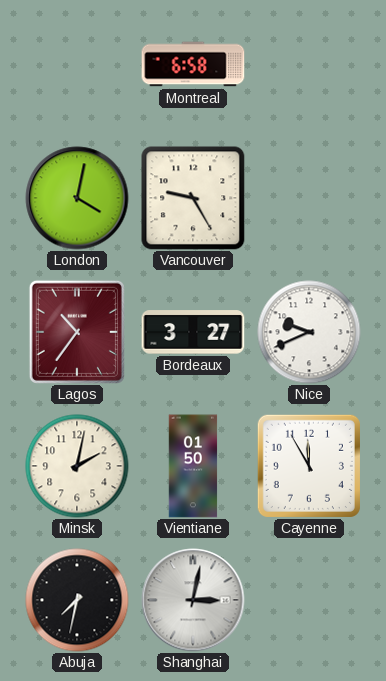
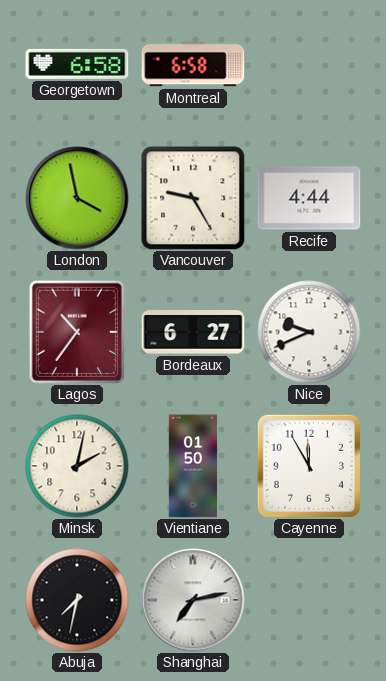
Georgetown: none -> 6:58 (77, 64)
London: 4:02 -> 3:58 (77, 198)
Recife: none -> 4:44 (309, 198)
Bordeaux: 3:27 -> 6:27 (193, 332)
Shanghai: 3:02 -> 7:13 (193, 600)
